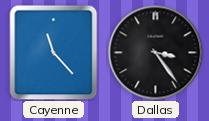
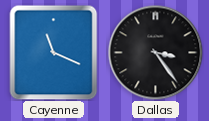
Cayenne: 11:23 -> 11:19 (54, 52)
